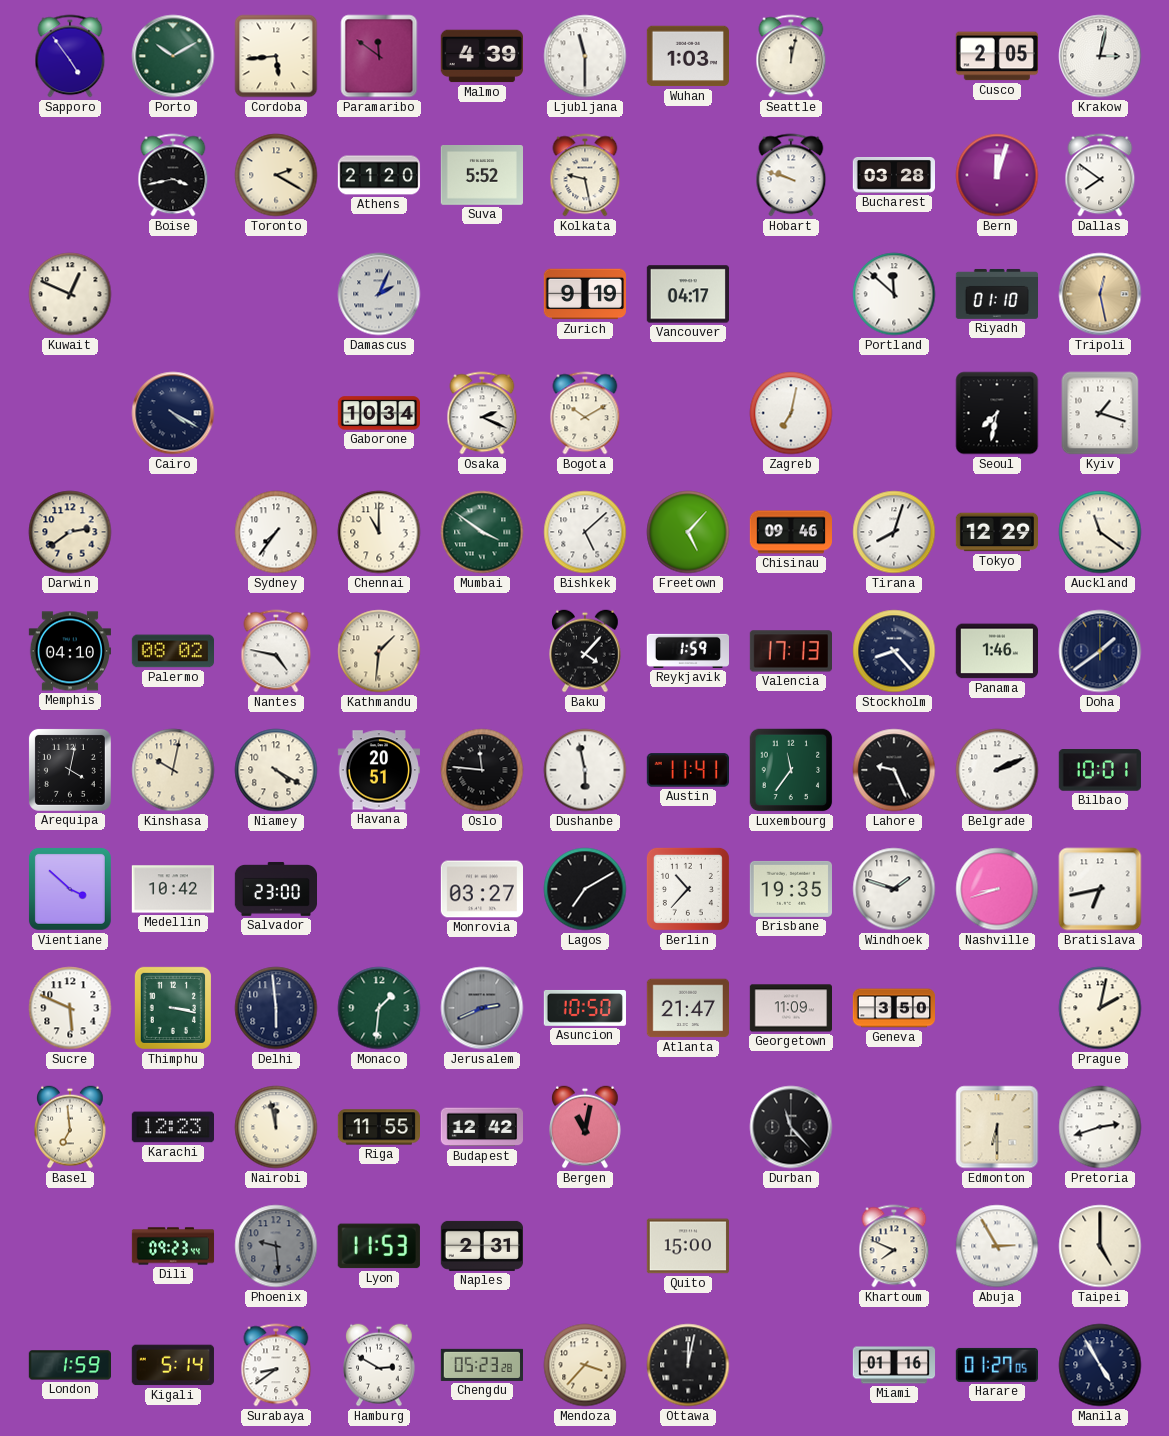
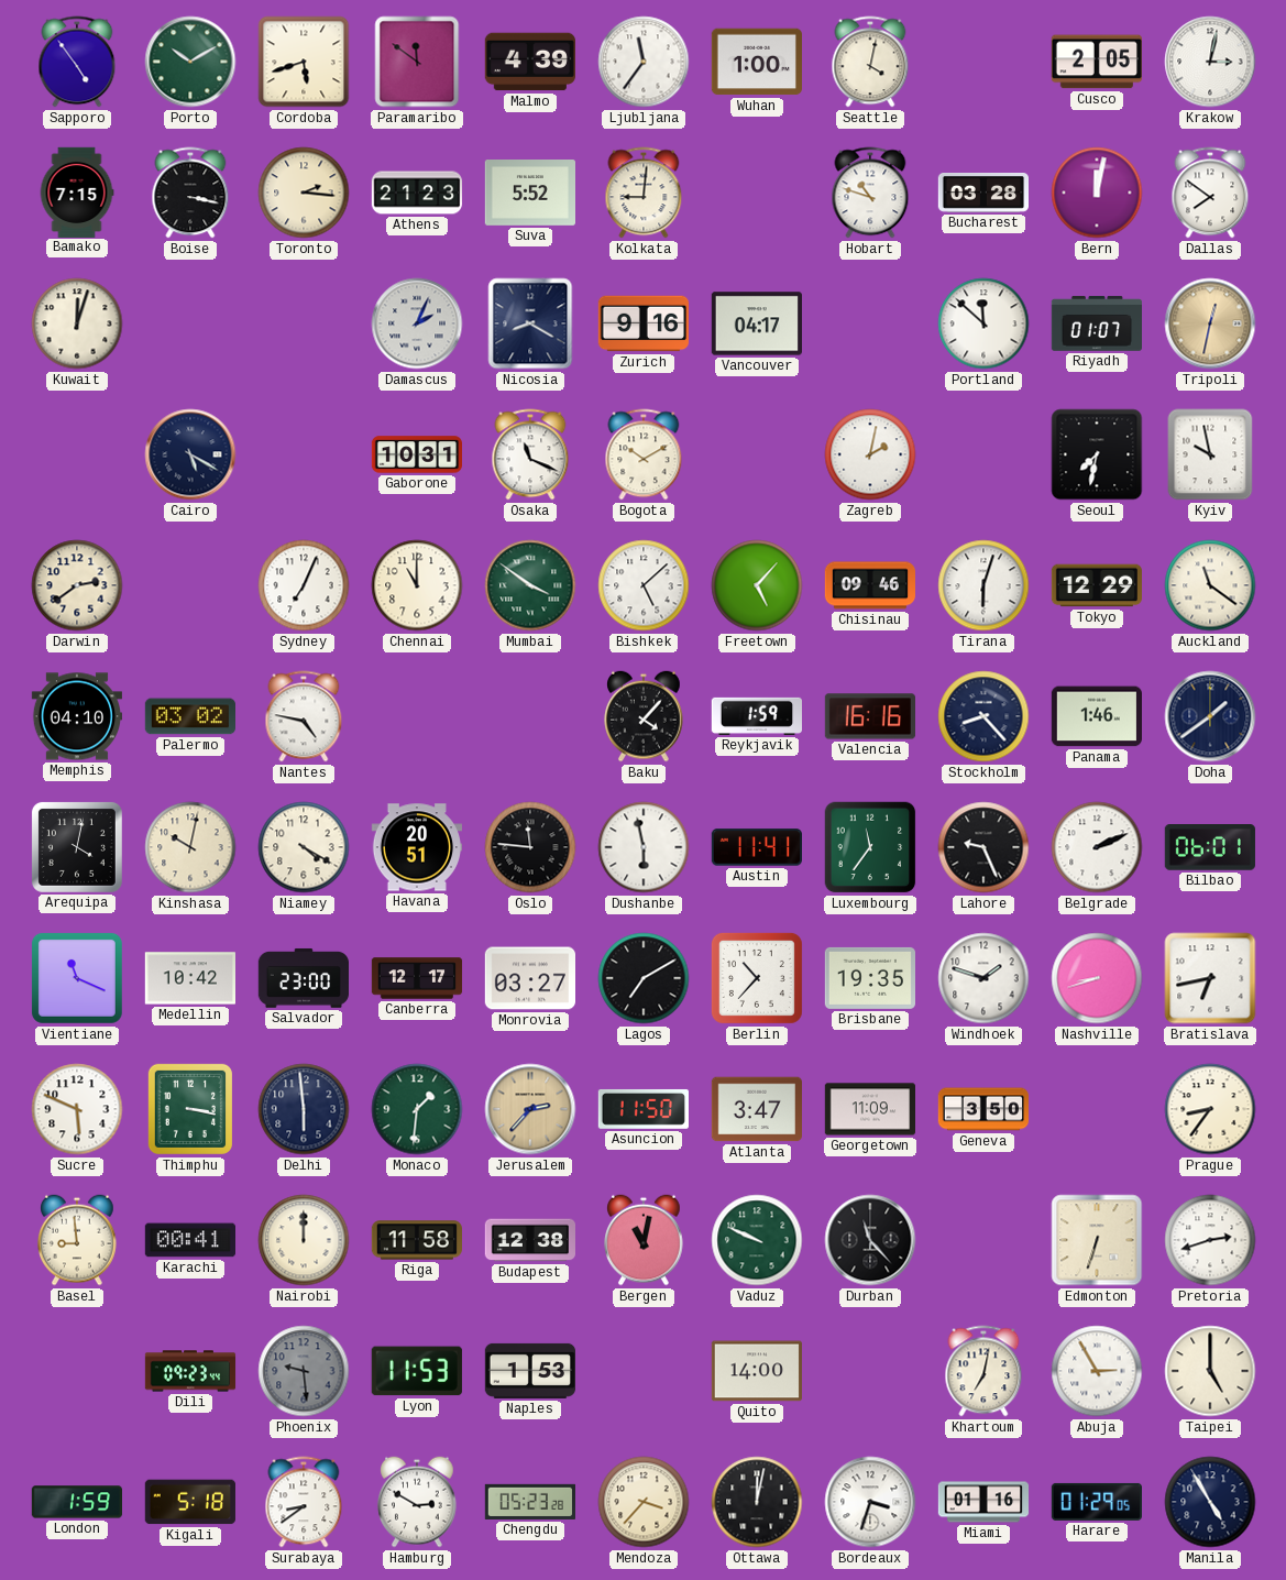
Cordoba: 5:44 -> 5:42 (304, 62)
Ljubljana: 11:30 -> 11:36 (644, 62)
Wuhan: 1:03 -> 1:00 (756, 62)
Seattle: 12:02 -> 4:02 (870, 62)
Bamako: none -> 7:15 (77, 191)
Boise: 3:43 -> 3:17 (190, 193)
Toronto: 2:20 -> 2:16 (304, 193)
Athens: 21:20 -> 21:23 (417, 193)
Kolkata: 9:28 -> 9:01 (644, 193)
Hobart: 9:48 -> 10:48 (870, 193)
Bern: 12:03 -> 12:02 (1097, 193)
Kuwait: 12:49 -> 12:03 (77, 323)
Nicosia: none -> 8:20 (530, 323)
Zurich: 9:19 -> 9:16 (642, 323)
Riyadh: 01:10 -> 01:07 (1096, 323)
Tripoli: 12:28 -> 12:32 (1210, 323)
Cairo: 4:20 -> 5:20 (190, 454)
Gaborone: 10:34 -> 10:31 (417, 454)
Osaka: 2:19 -> 11:19 (530, 454)
Zagreb: 7:02 -> 2:02 (870, 454)
Kyiv: 1:18 -> 9:58 (1210, 454)
Sydney: 7:36 -> 7:04 (304, 585)
Tirana: 8:03 -> 6:03 (983, 585)
Palermo: 08:02 -> 03:02 (189, 716)
Kathmandu: 1:31 -> none (379, 651)
Valencia: 17:13 -> 16:16 (869, 716)
Bilbao: 10:01 -> 06:01 (1210, 848)
Vientiane: 3:52 -> 11:19 (77, 978)
Canberra: none -> 12:17 (417, 978)
Jerusalem: 2:41 -> 2:37 (530, 1109)
Jerusalem dial: grey -> champagne (530, 1109)
Asuncion: 10:50 -> 11:50 (642, 1109)
Atlanta: 21:47 -> 3:47 (756, 1109)
Prague: 2:02 -> 8:36 (1210, 1109)
Basel: 6:59 -> 8:59 (77, 1240)
Karachi: 12:23 -> 00:41 (189, 1240)
Nairobi: 11:58 -> 12:00 (304, 1240)
Riga: 11:55 -> 11:58 (416, 1240)
Budapest: 12:42 -> 12:38 (529, 1240)
Vaduz: none -> 9:49 (757, 1240)
Edmonton: 6:30 -> 6:33 (1097, 1240)
Naples: 2:31 -> 1:53 (529, 1371)
Quito: 15:00 -> 14:00 (757, 1371)
Khartoum: 7:49 -> 7:02 (983, 1371)
Kigali: 5:14 -> 5:18 (190, 1502)
Bordeaux: none -> 3:33 (870, 1502)
Harare: 01:27 -> 01:29 (1096, 1502)
